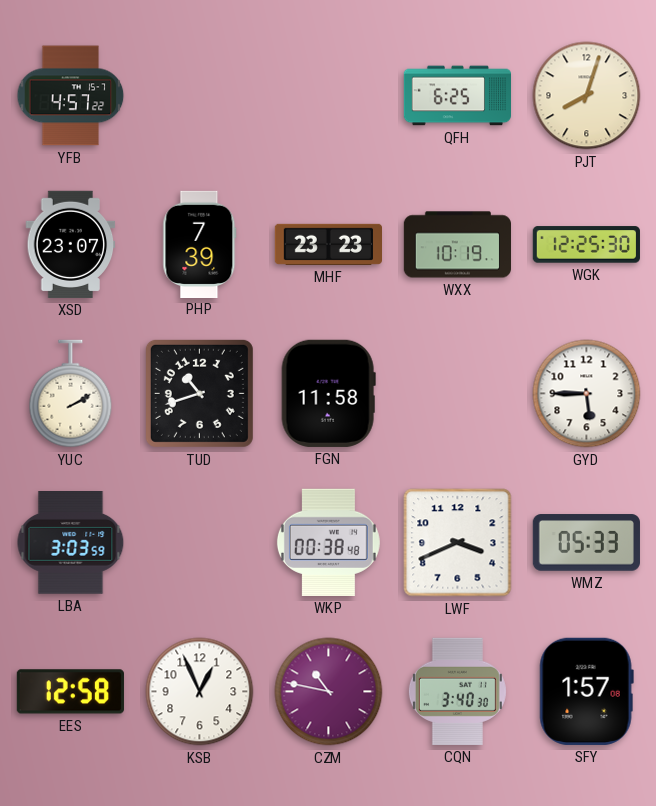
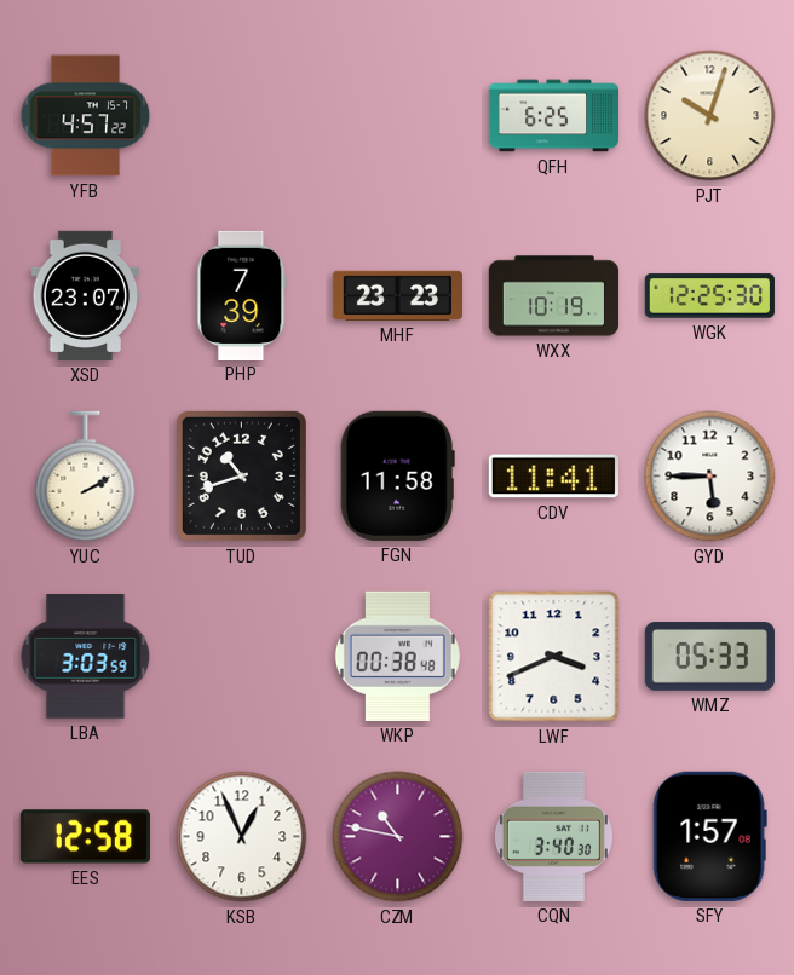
PJT: 8:03 -> 10:03 (710, 116)
CDV: none -> 11:41 (553, 477)
